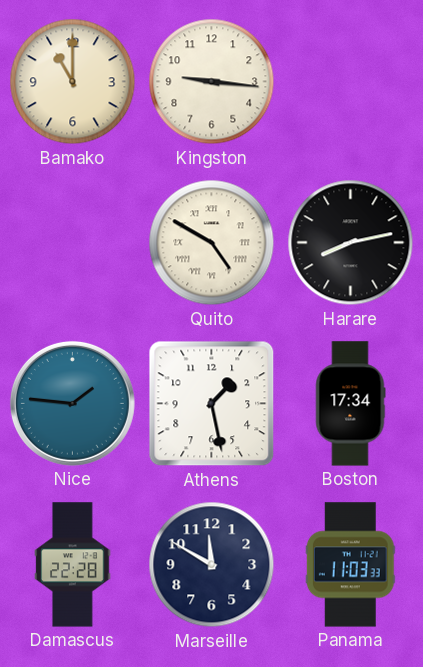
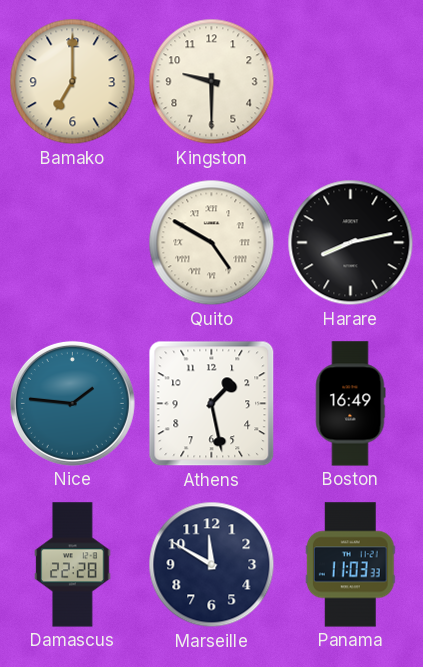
Bamako: 11:00 -> 7:00 (73, 82)
Kingston: 9:16 -> 9:30 (212, 82)
Boston: 17:34 -> 16:49 (350, 404)
